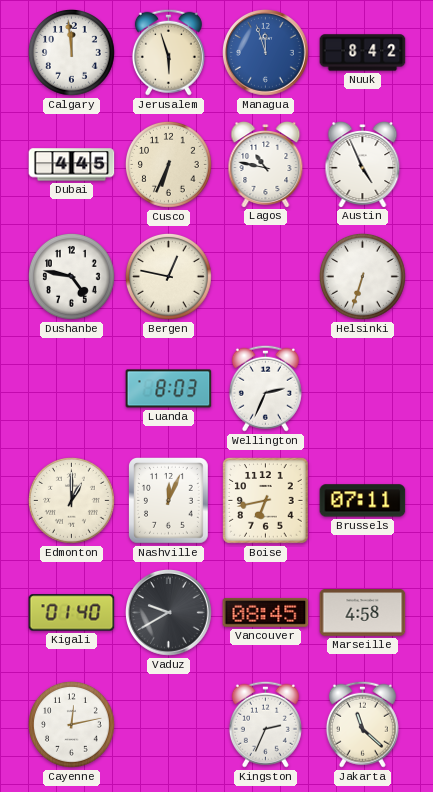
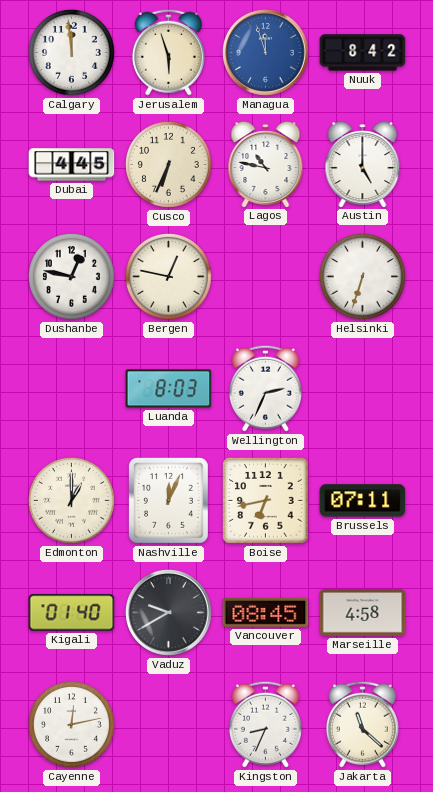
Austin: 4:56 -> 5:00 (363, 165)
Dushanbe: 4:47 -> 12:47 (72, 277)
Kingston: 2:34 -> 8:34 (265, 724)
